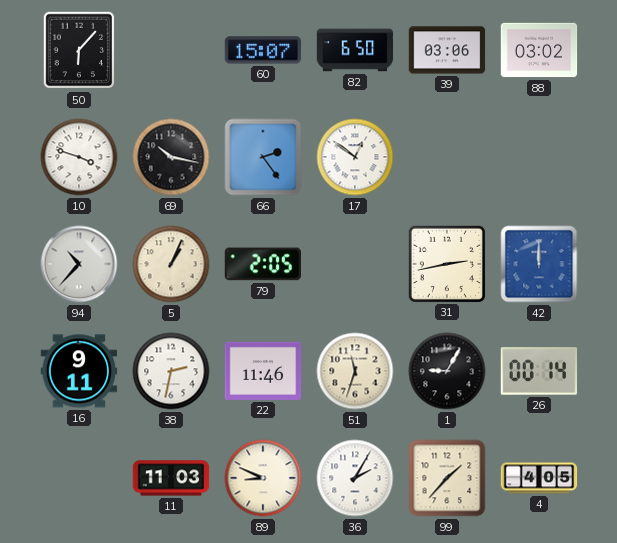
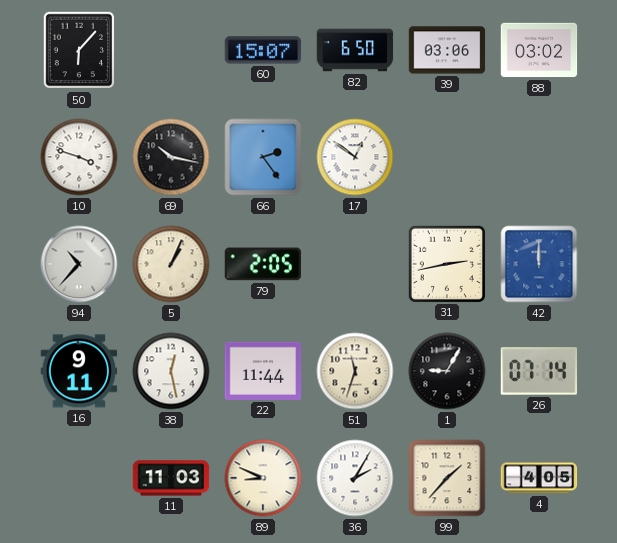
38: 2:32 -> 12:28 (171, 371)
22: 11:46 -> 11:44 (263, 371)
26: 00:14 -> 07:14 (539, 371)
